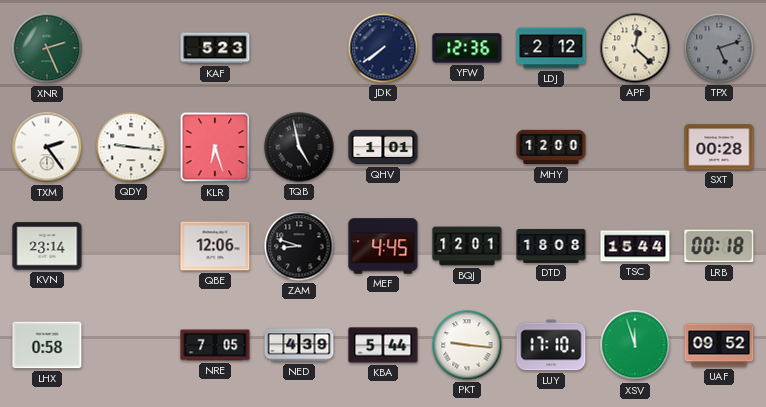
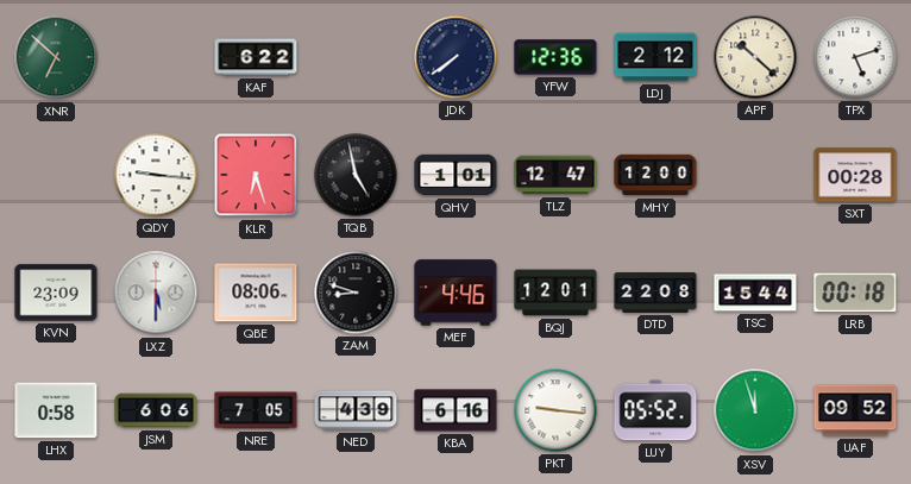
XNR: 2:26 -> 6:52 (56, 57)
KAF: 5:23 -> 6:22 (256, 57)
APF: 12:22 -> 10:22 (755, 57)
TPX dial: grey -> white (855, 57)
TXM: 2:24 -> none (47, 147)
TLZ: none -> 12:47 (555, 175)
KVN: 23:14 -> 23:09 (56, 293)
LXZ: none -> 5:30 (156, 293)
QBE: 12:06 -> 08:06 (256, 293)
MEF: 4:45 -> 4:46 (455, 293)
DTD: 18:08 -> 22:08 (655, 293)
JSM: none -> 6:06 (156, 410)
KBA: 5:44 -> 6:16 (455, 410)
LUY: 17:10 -> 05:52 (655, 410)
